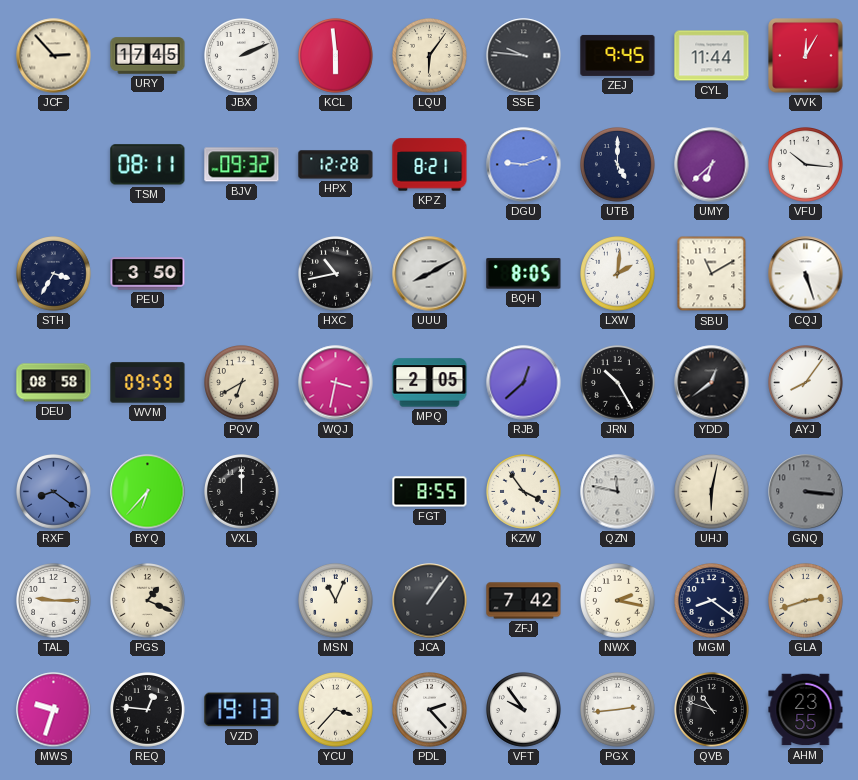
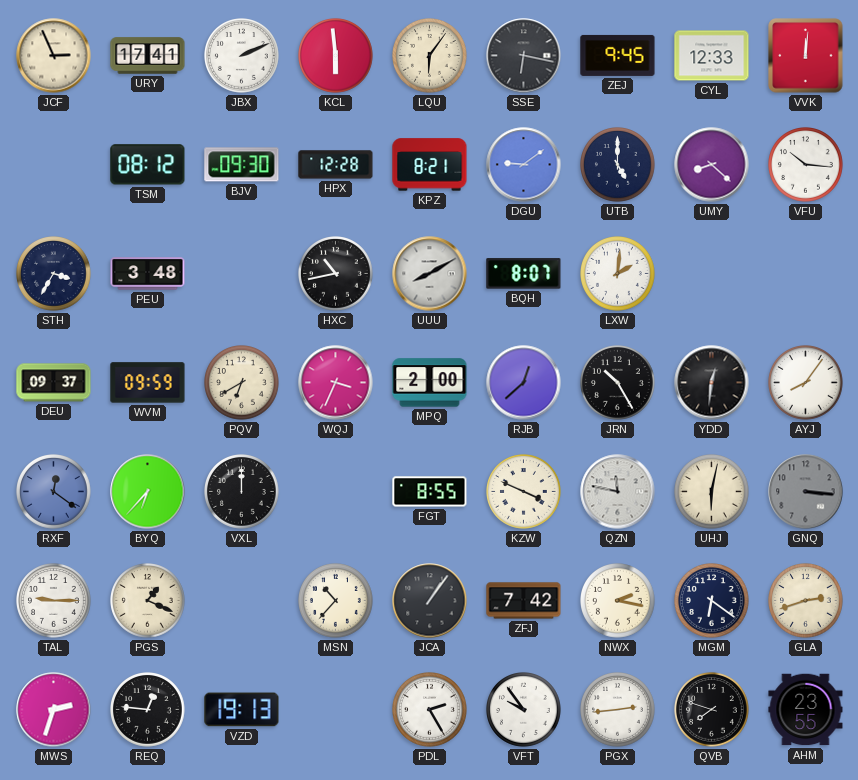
JCF: 2:53 -> 2:56 (54, 56)
URY: 17:45 -> 17:41 (148, 56)
SSE: 9:46 -> 6:17 (524, 56)
CYL: 11:44 -> 12:33 (712, 56)
VVK: 12:05 -> 12:01 (806, 56)
TSM: 08:11 -> 08:12 (148, 165)
BJV: 09:32 -> 09:30 (242, 165)
DGU: 9:12 -> 9:09 (524, 165)
UMY: 6:38 -> 8:22 (712, 165)
PEU: 3:50 -> 3:48 (148, 274)
BQH: 8:05 -> 8:07 (524, 274)
SBU: 11:10 -> none (712, 274)
CQJ: 5:27 -> none (806, 274)
DEU: 08:58 -> 09:37 (54, 383)
WQJ: 3:32 -> 3:34 (336, 383)
MPQ: 2:05 -> 2:00 (430, 383)
YDD: 12:39 -> 12:31 (712, 383)
RXF: 8:21 -> 12:21 (54, 492)
KZW: 3:54 -> 3:49 (524, 492)
MSN: 11:04 -> 10:37 (336, 601)
MGM: 8:21 -> 6:21 (712, 601)
MWS: 9:33 -> 2:33 (54, 710)
YCU: 3:37 -> none (336, 710)
PDL: 2:23 -> 2:25 (430, 710)
QVB: 10:48 -> 7:48 (712, 710)
